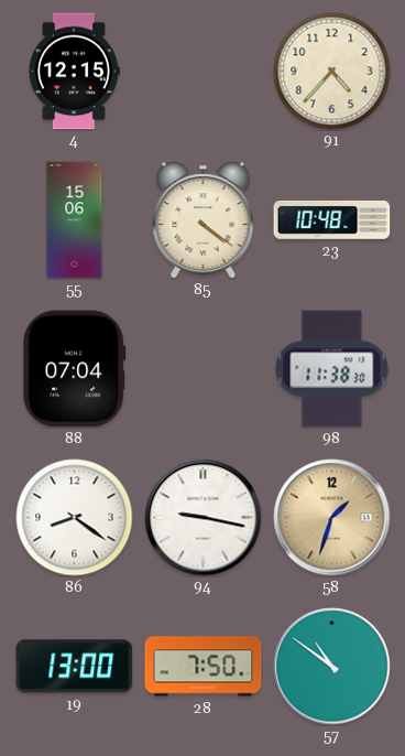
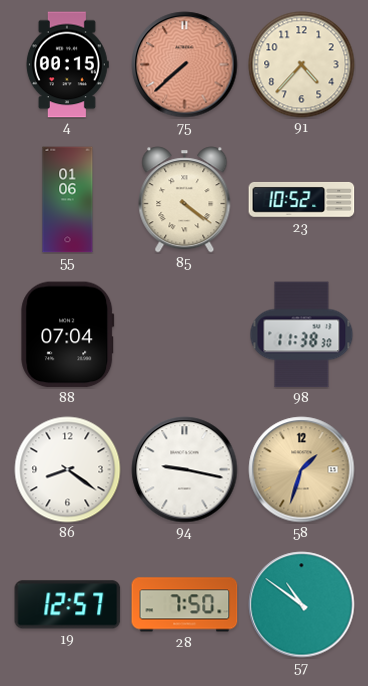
4: 12:15 -> 00:15 (67, 65)
75: none -> 7:38 (185, 65)
55: 15:06 -> 01:06 (68, 200)
23: 10:48 -> 10:52 (302, 200)
19: 13:00 -> 12:57 (68, 605)
